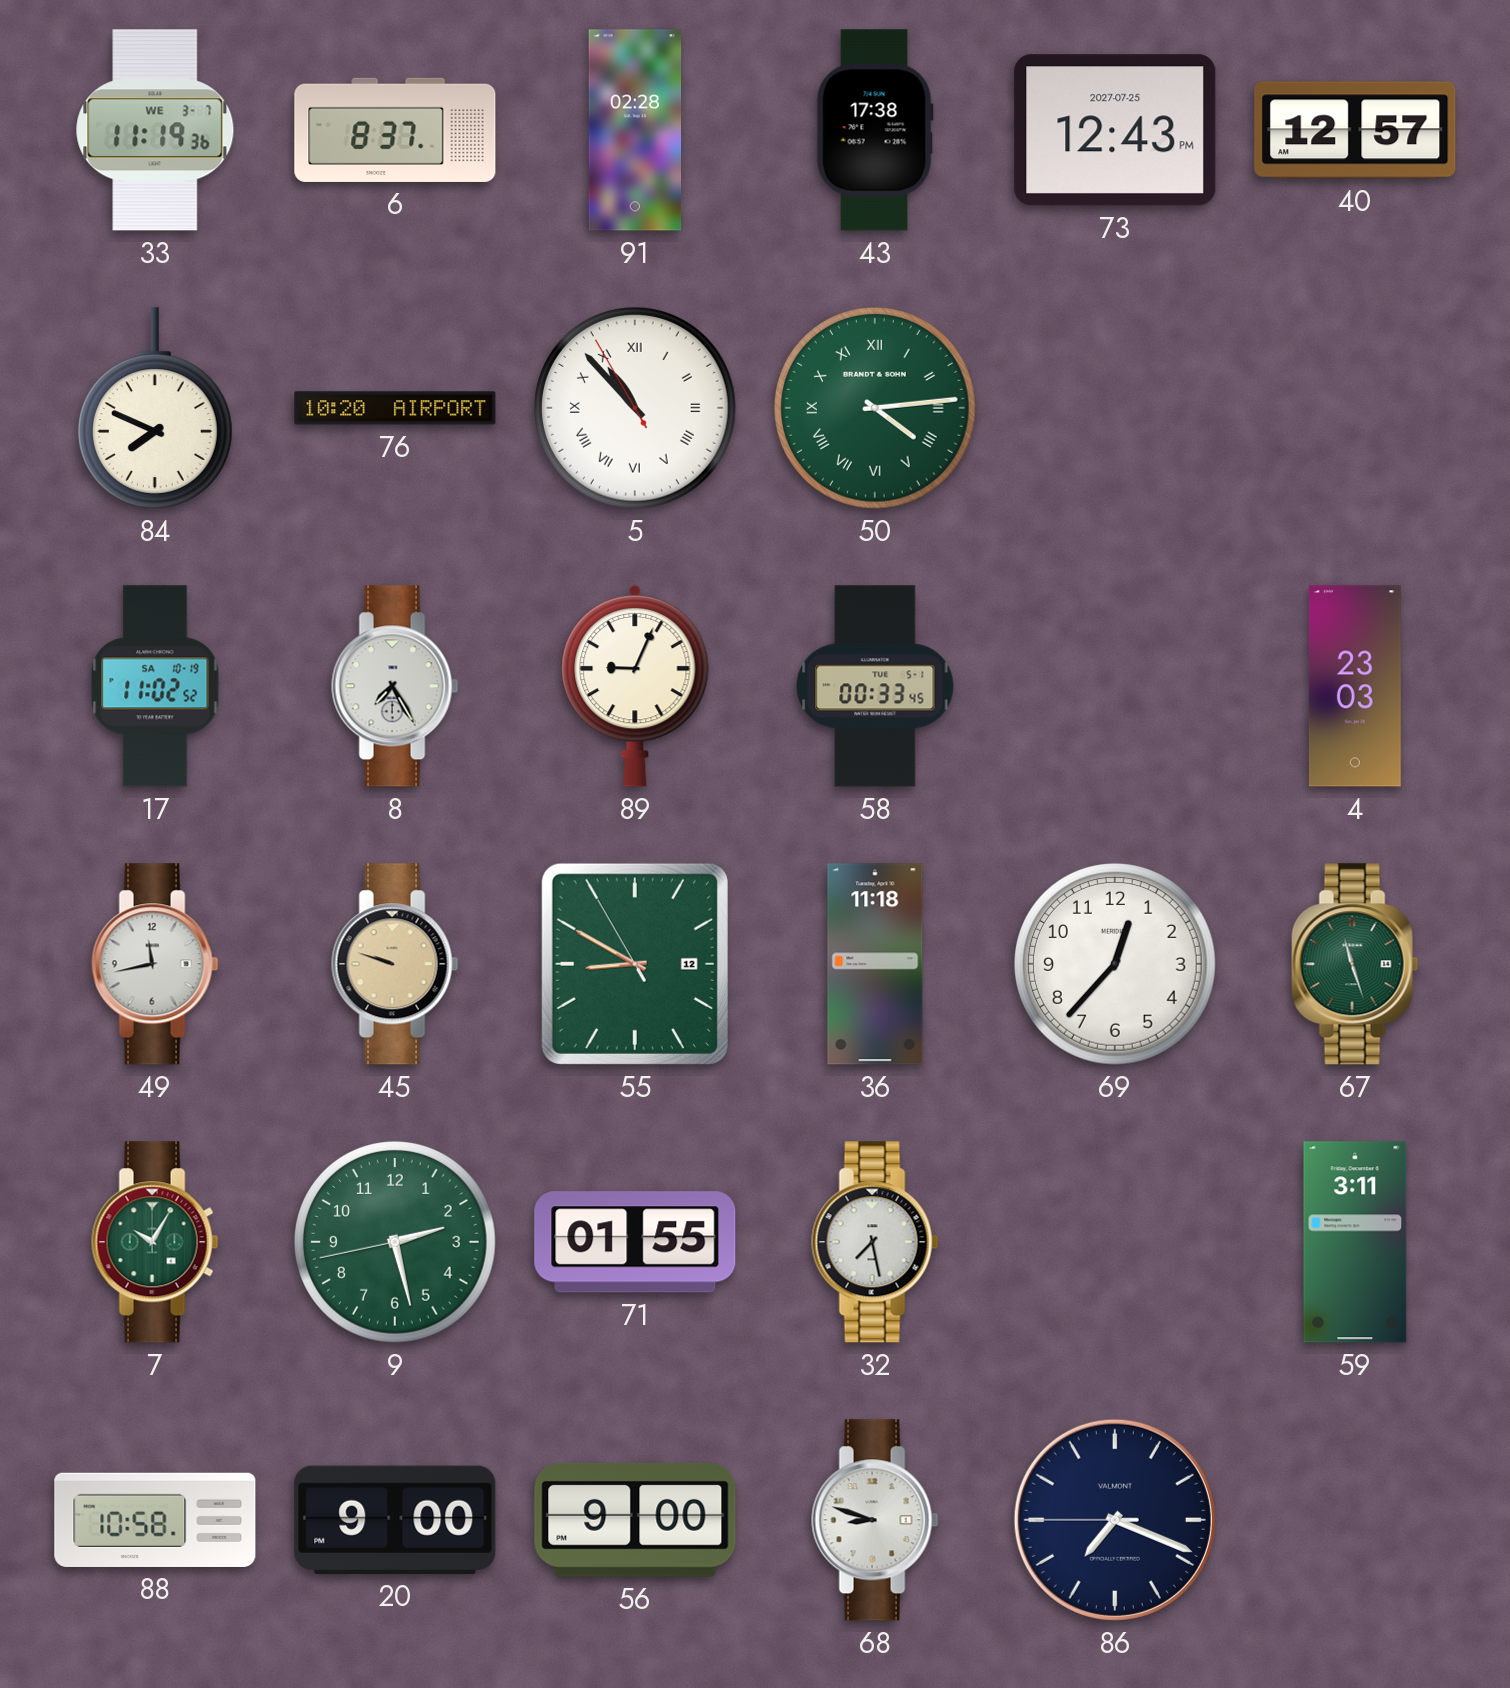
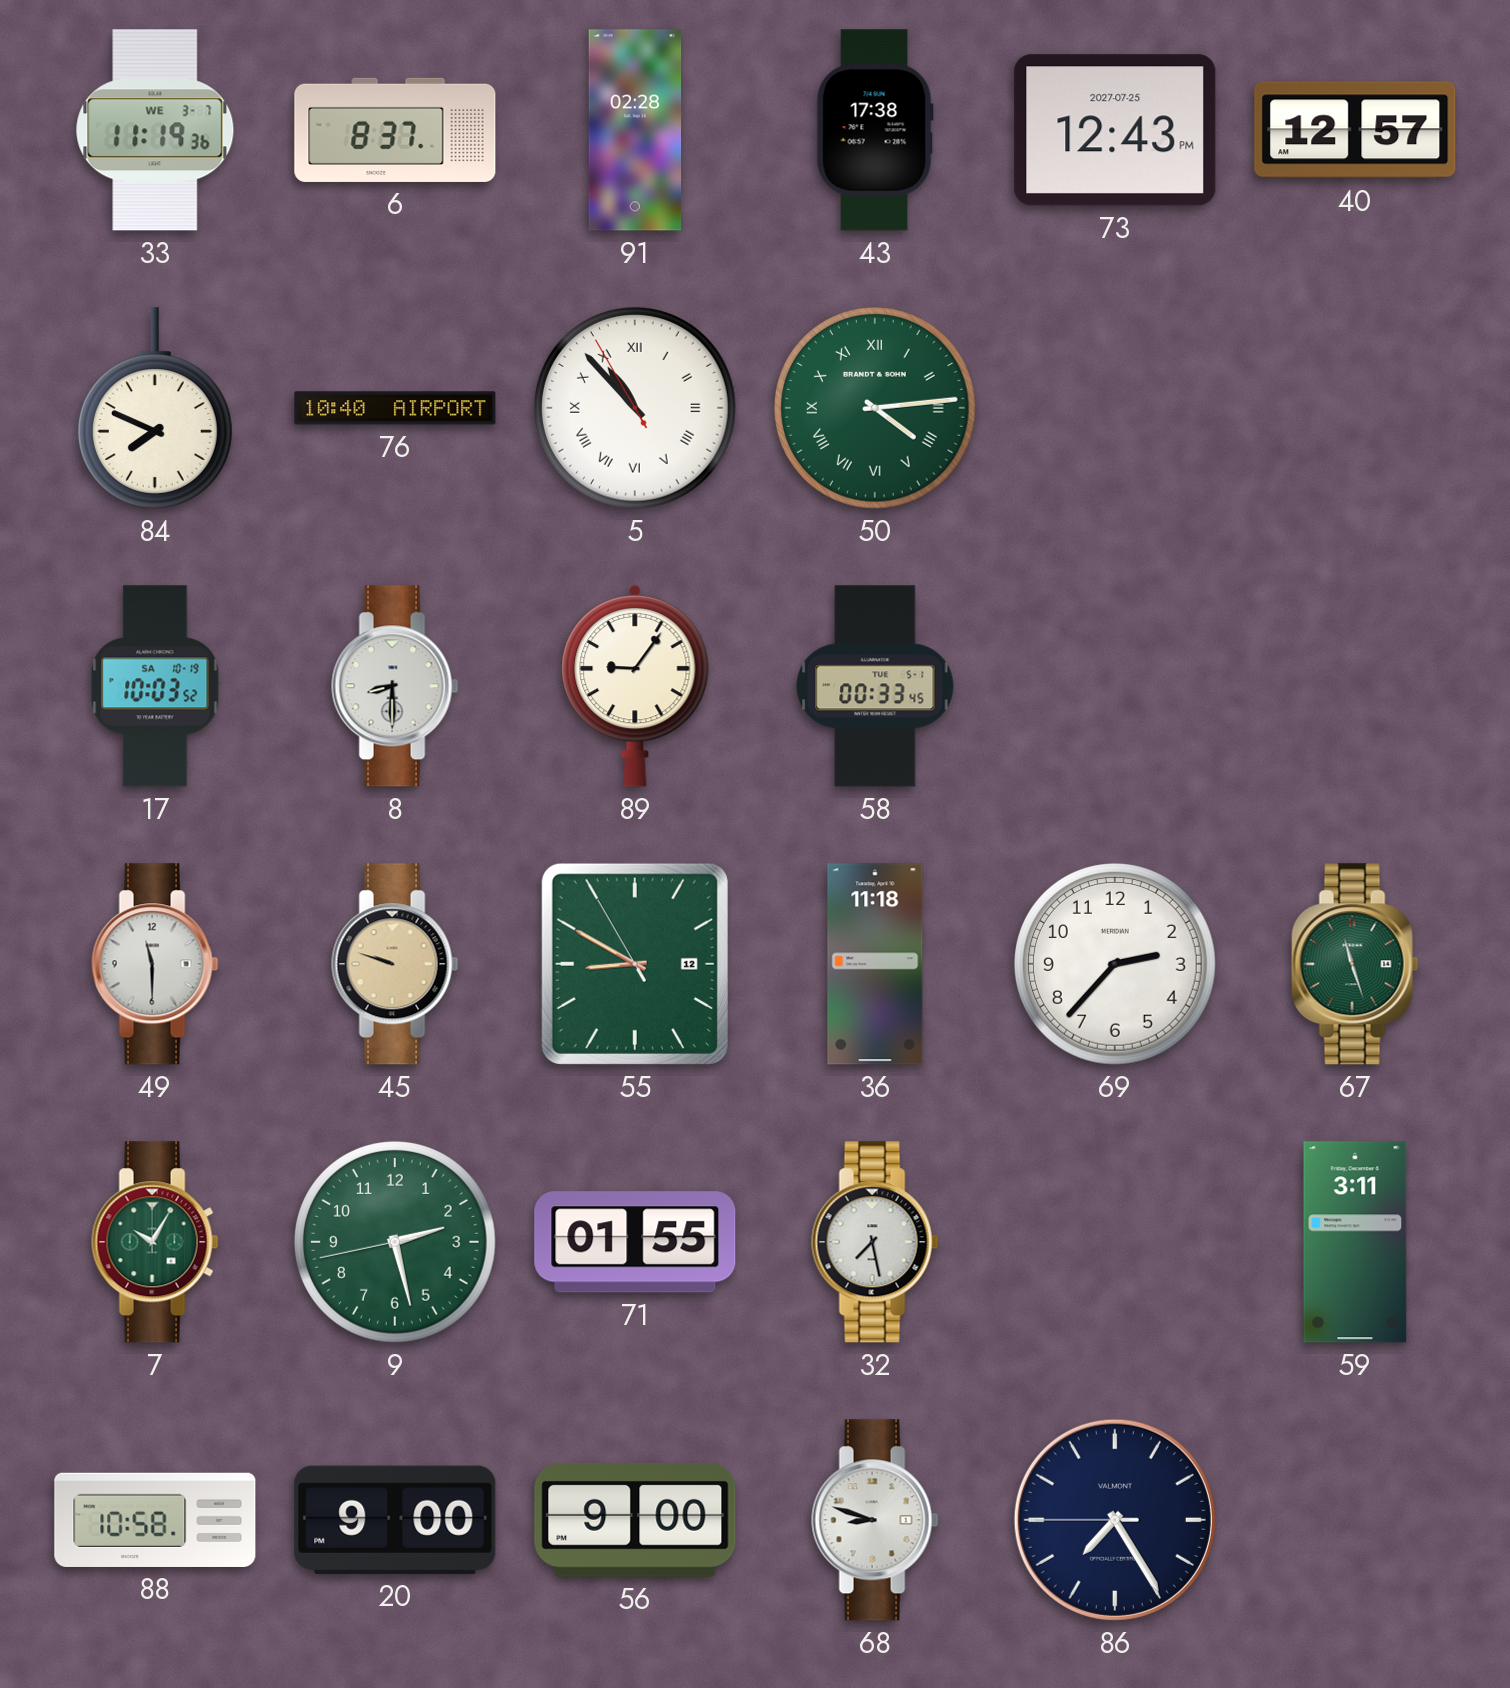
76: 10:20 -> 10:40 (395, 408)
17: 11:02 -> 10:03 (155, 686)
8: 7:25 -> 8:30 (395, 686)
89: 9:04 -> 9:06 (635, 686)
4: 23:03 -> none (1355, 686)
49: 11:43 -> 11:30 (155, 964)
69: 12:37 -> 2:37 (1115, 964)
86: 7:18 -> 7:24 (1115, 1520)
